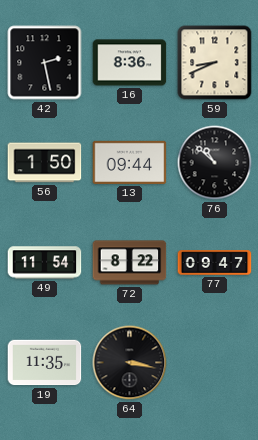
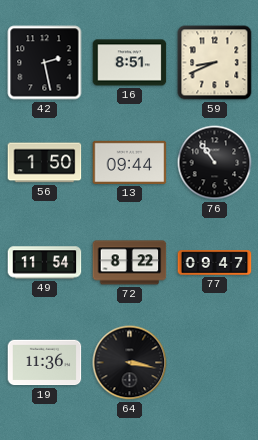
16: 8:36 -> 8:51 (130, 63)
76: 10:52 -> 10:54 (215, 163)
19: 11:35 -> 11:36 (45, 363)
